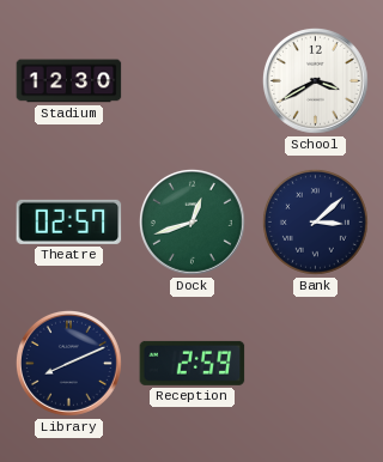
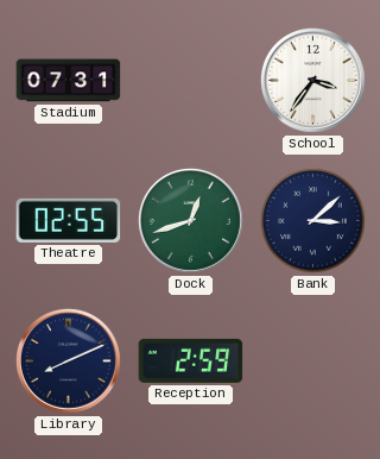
Stadium: 12:30 -> 07:31 (69, 81)
School: 3:40 -> 3:36 (312, 80)
Theatre: 02:57 -> 02:55 (69, 220)
